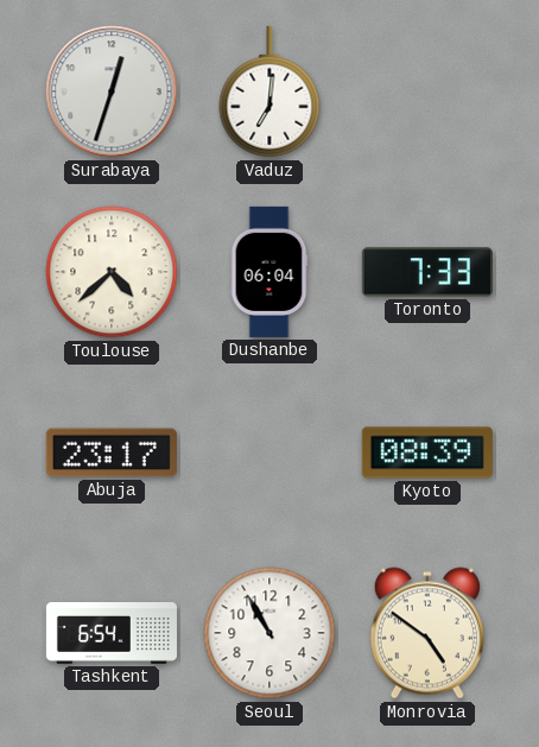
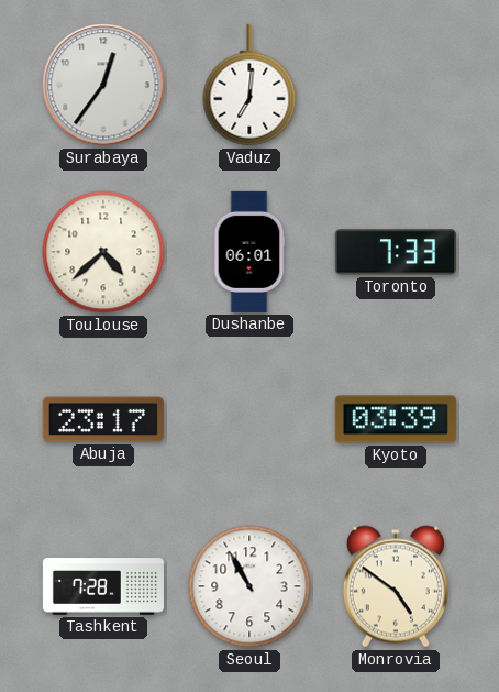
Surabaya: 12:33 -> 12:36 (103, 85)
Dushanbe: 06:04 -> 06:01 (249, 252)
Kyoto: 08:39 -> 03:39 (396, 419)
Tashkent: 6:54 -> 7:28 (103, 587)
